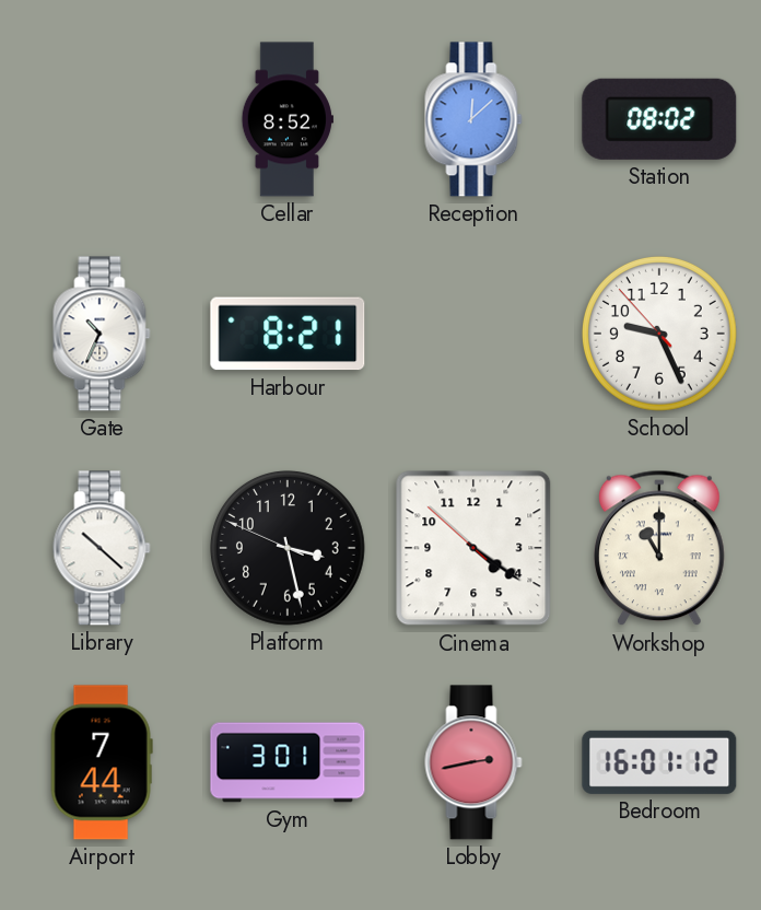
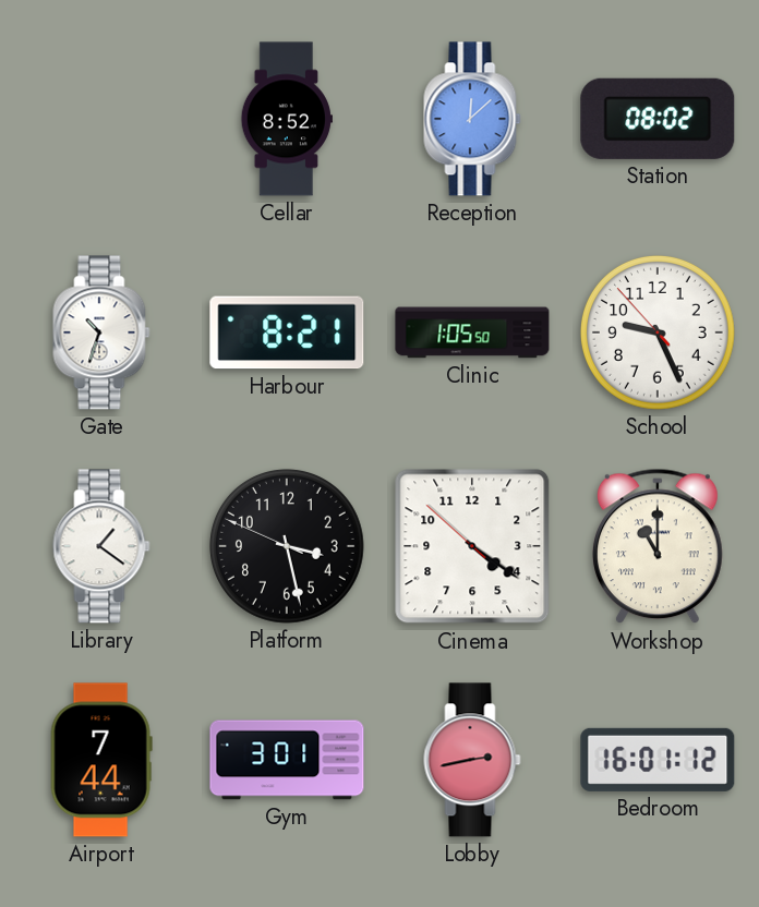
Gate: 10:34 -> 10:33 (101, 332)
Clinic: none -> 1:05 (472, 332)
Library: 10:22 -> 1:21 (101, 546)
